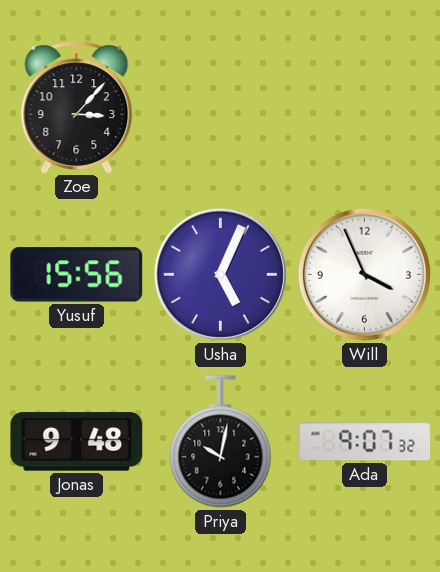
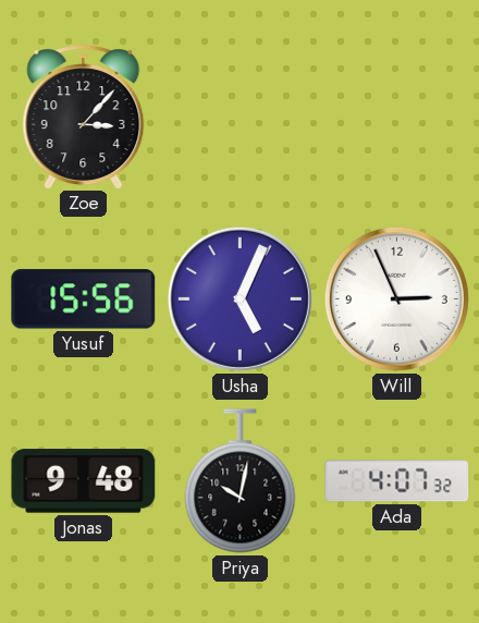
Will: 3:56 -> 2:56 (396, 298)
Ada: 9:07 -> 4:07 (397, 481)
